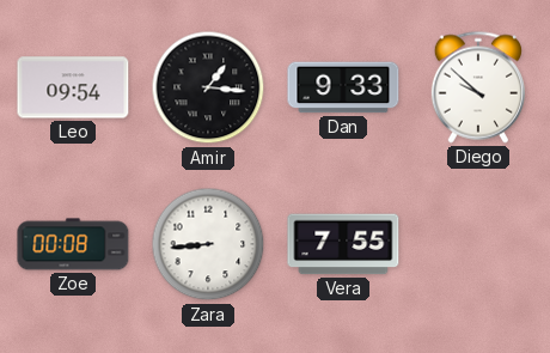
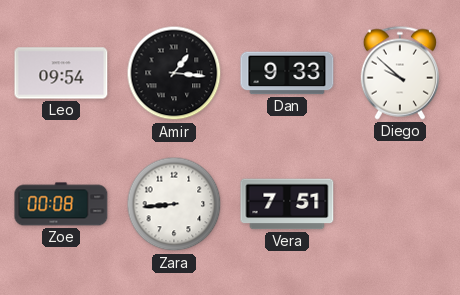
Vera: 7:55 -> 7:51 (287, 204)
